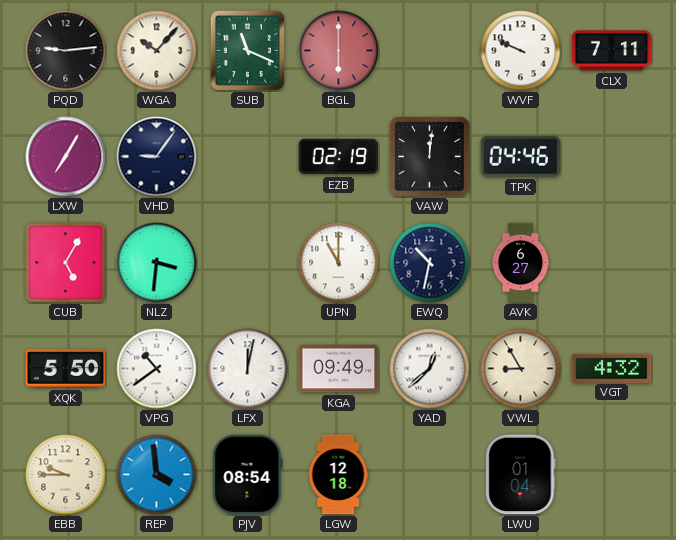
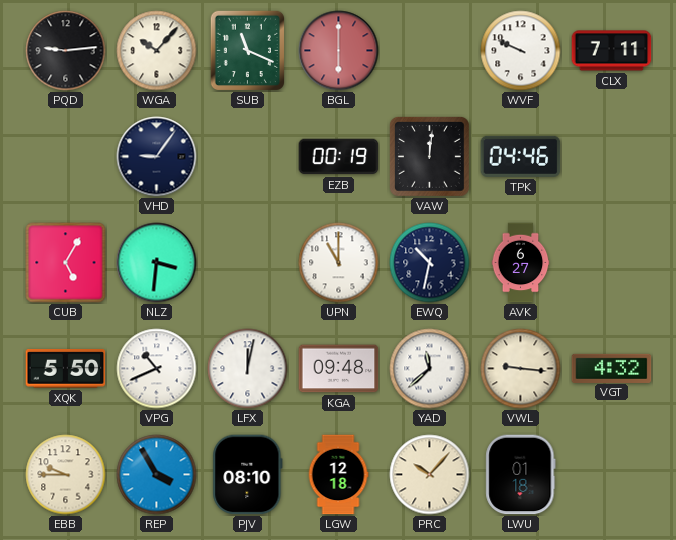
LXW: 7:05 -> none (66, 157)
EZB: 02:19 -> 00:19 (339, 157)
VPG: 10:39 -> 10:41 (157, 369)
KGA: 09:49 -> 09:48 (339, 369)
YAD: 12:38 -> 11:38 (430, 369)
VWL: 8:55 -> 9:16 (521, 369)
REP: 3:59 -> 3:55 (157, 475)
PJV: 08:54 -> 08:10 (248, 475)
PRC: none -> 10:07 (430, 475)
LWU: 01:04 -> 01:18 (521, 475)
